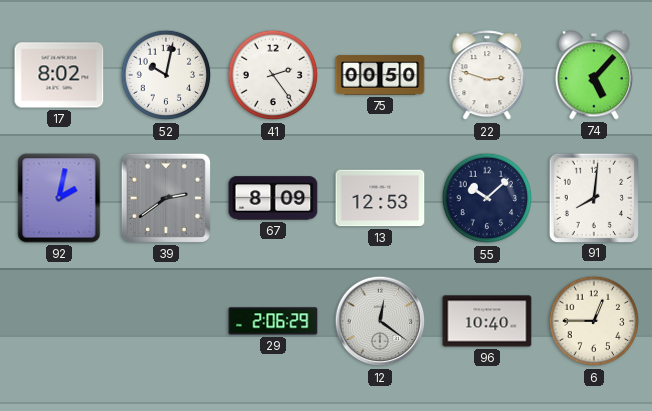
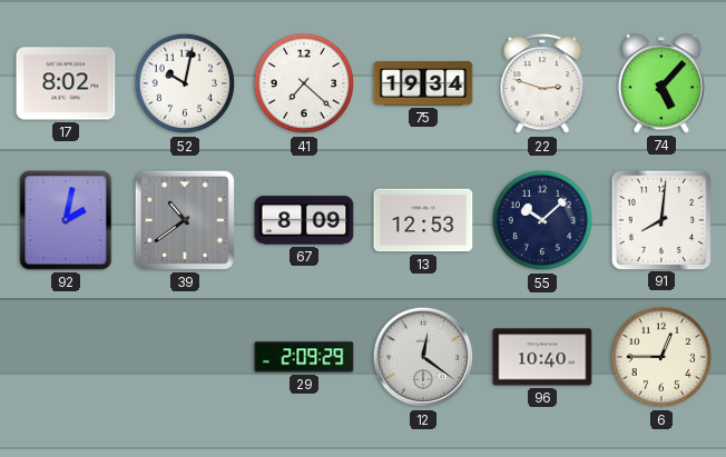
41: 2:24 -> 7:22 (304, 83)
75: 00:50 -> 19:34 (423, 83)
39: 2:39 -> 10:39 (185, 220)
29: 2:06 -> 2:09 (304, 357)
